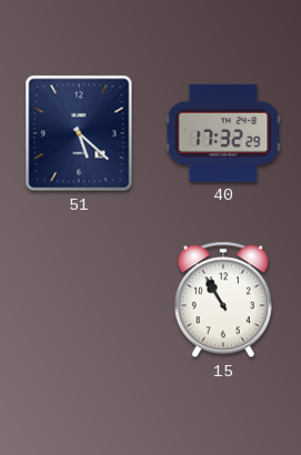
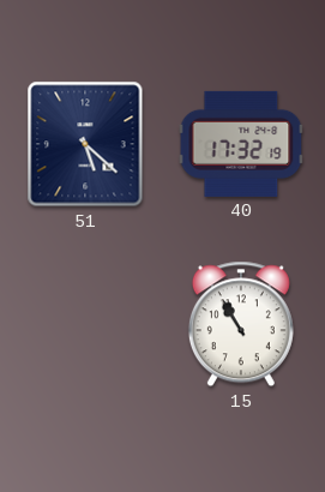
40: 17:32:29 -> 17:32:19 (241, 144)
